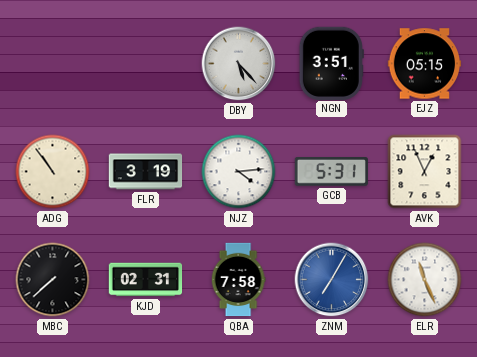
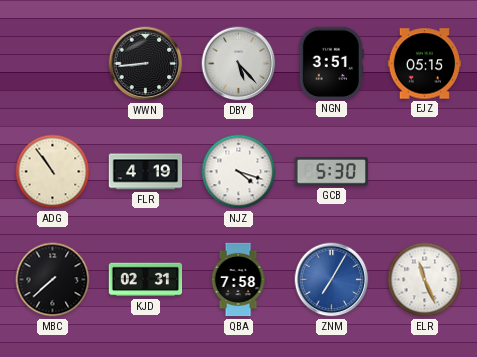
WWN: none -> 8:44 (146, 64)
FLR: 3:19 -> 4:19 (146, 172)
NJZ: 4:14 -> 4:18 (239, 172)
GCB: 5:31 -> 5:30 (331, 172)
AVK: 12:56 -> none (425, 172)
